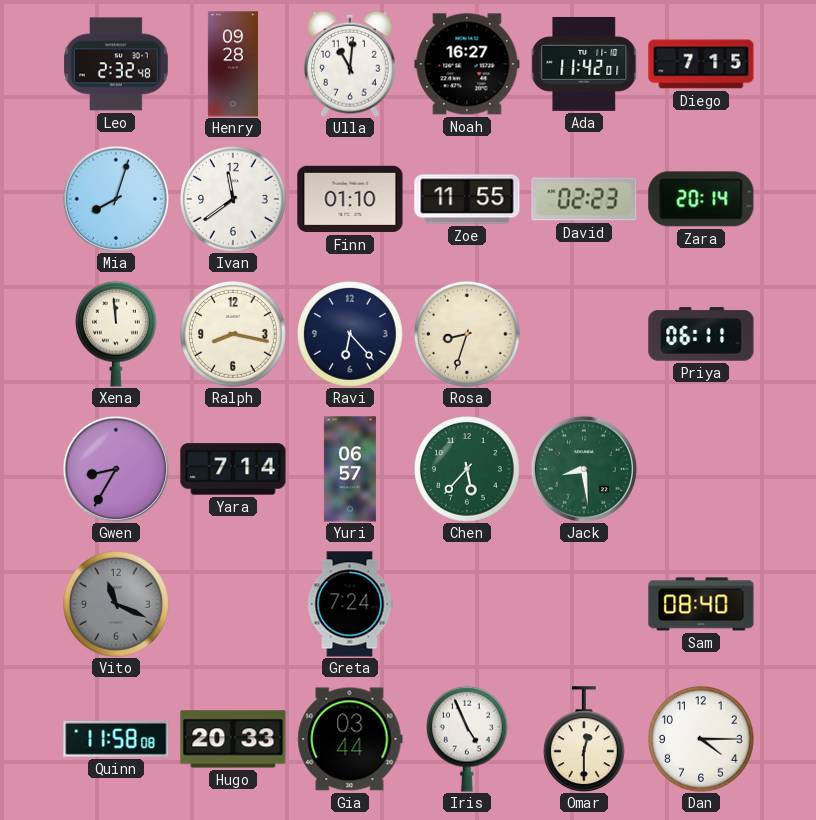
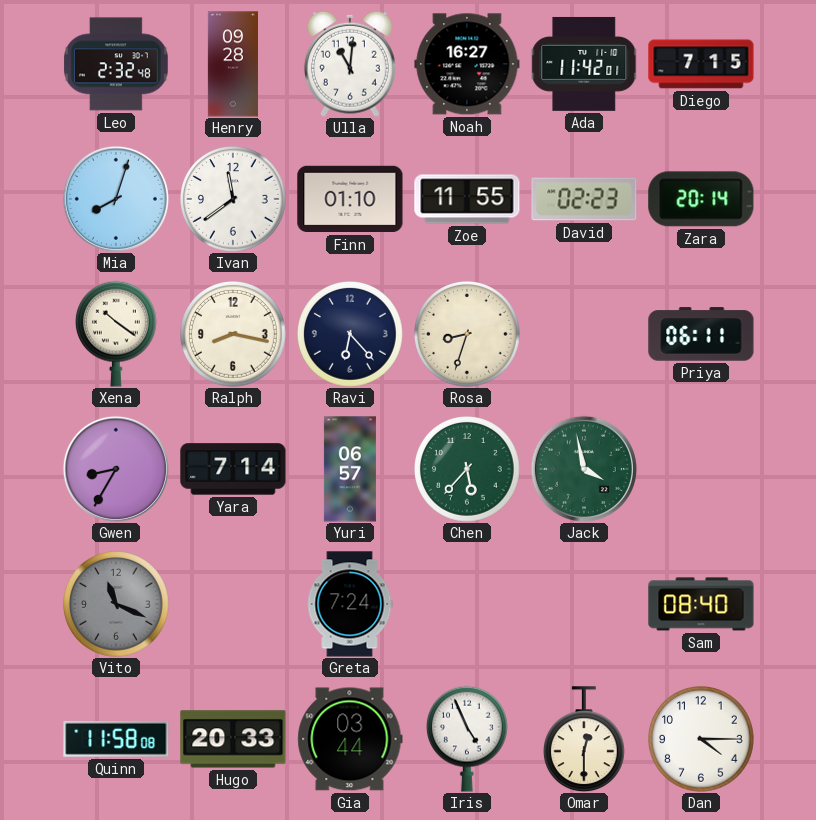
Xena: 11:59 -> 10:21 (117, 334)
Jack: 8:29 -> 3:58 (584, 469)
